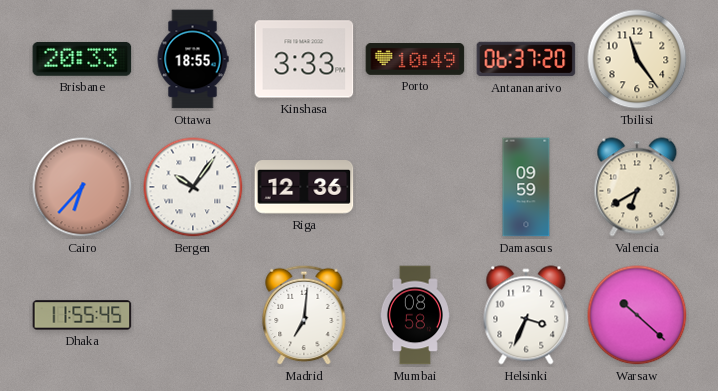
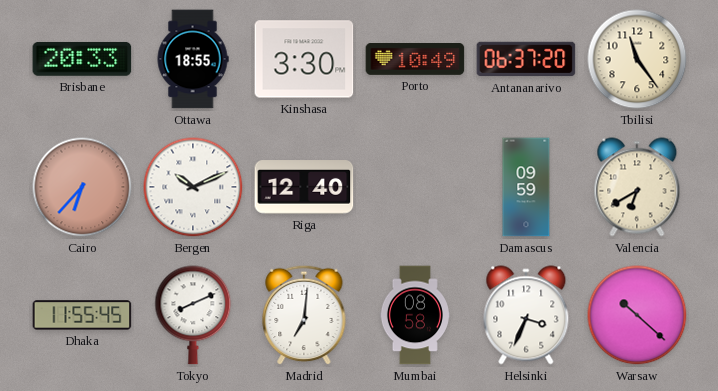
Kinshasa: 3:33 -> 3:30 (304, 59)
Bergen: 10:06 -> 10:11 (193, 187)
Riga: 12:36 -> 12:40 (304, 187)
Tokyo: none -> 8:11 (193, 315)
